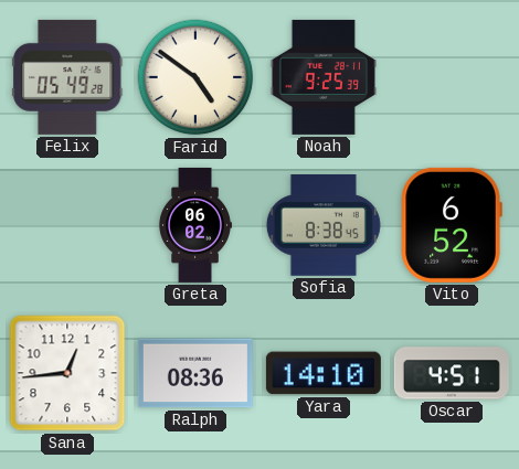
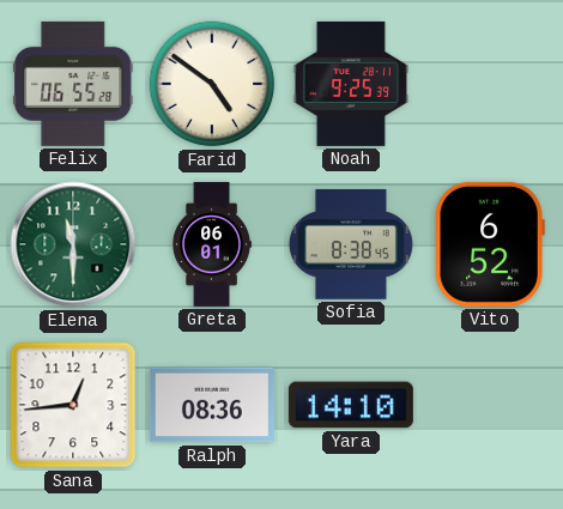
Felix: 05:49 -> 06:55 (73, 84)
Elena: none -> 11:30 (73, 244)
Greta: 06:02 -> 06:01 (212, 244)
Oscar: 4:51 -> none (452, 373)
